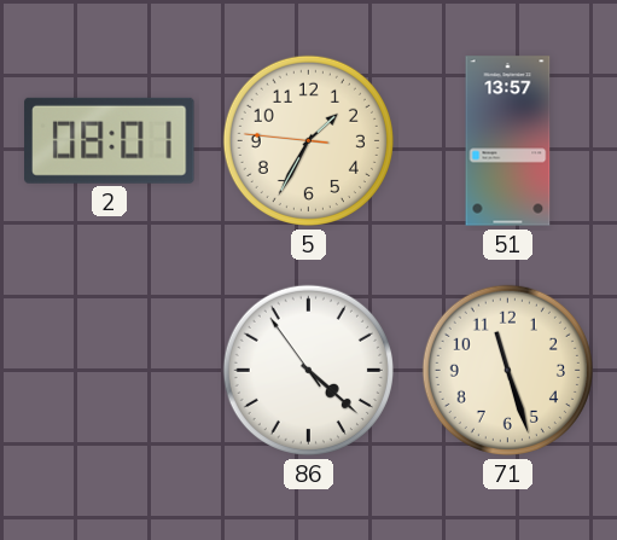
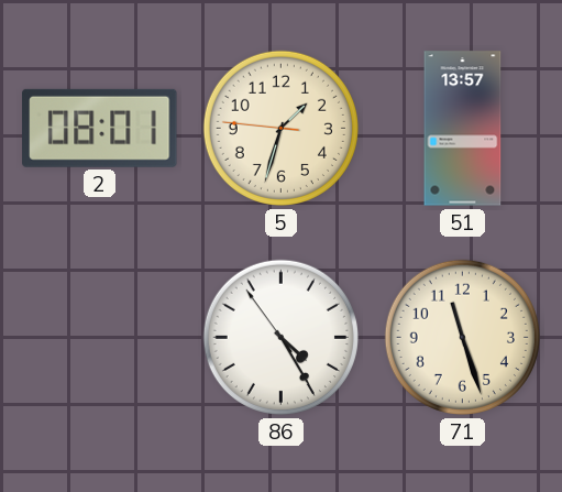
5: 1:34 -> 1:32 (280, 128)
86: 4:21 -> 4:24 (280, 337)
